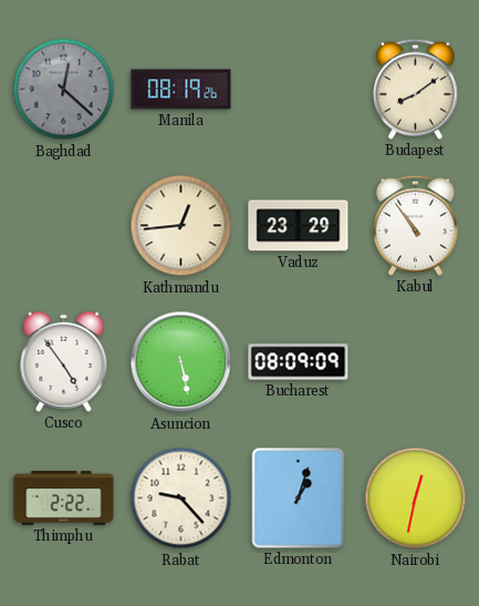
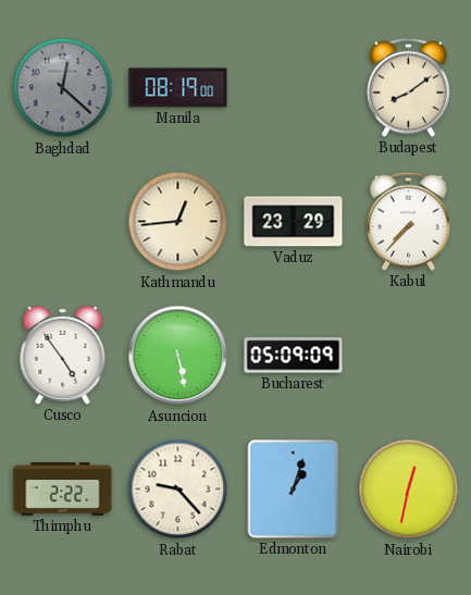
Manila: 08:19:26 -> 08:19:00 (178, 88)
Kabul: 10:54 -> 7:37 (408, 221)
Bucharest: 08:09 -> 05:09 (294, 356)
